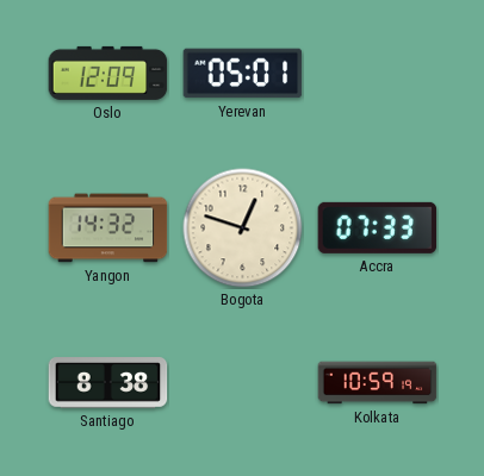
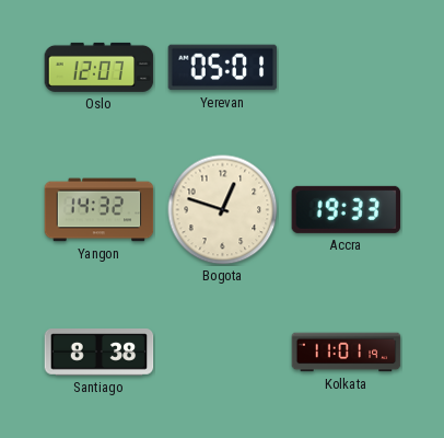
Oslo: 12:09 -> 12:07 (100, 67)
Accra: 07:33 -> 19:33 (347, 209)
Kolkata: 10:59 -> 11:01 (347, 353)
